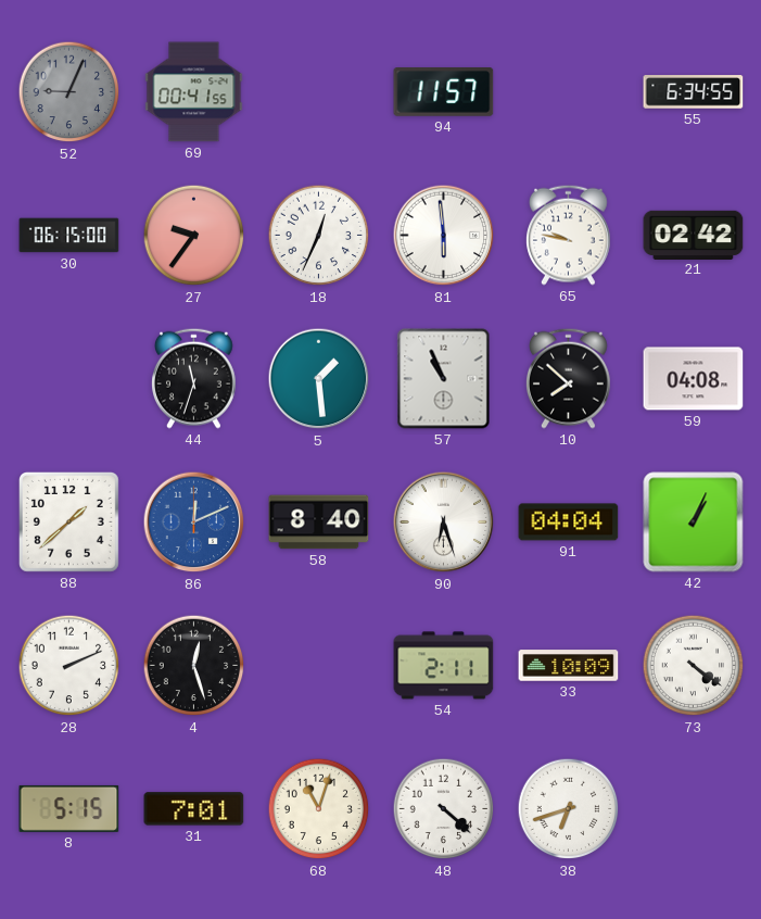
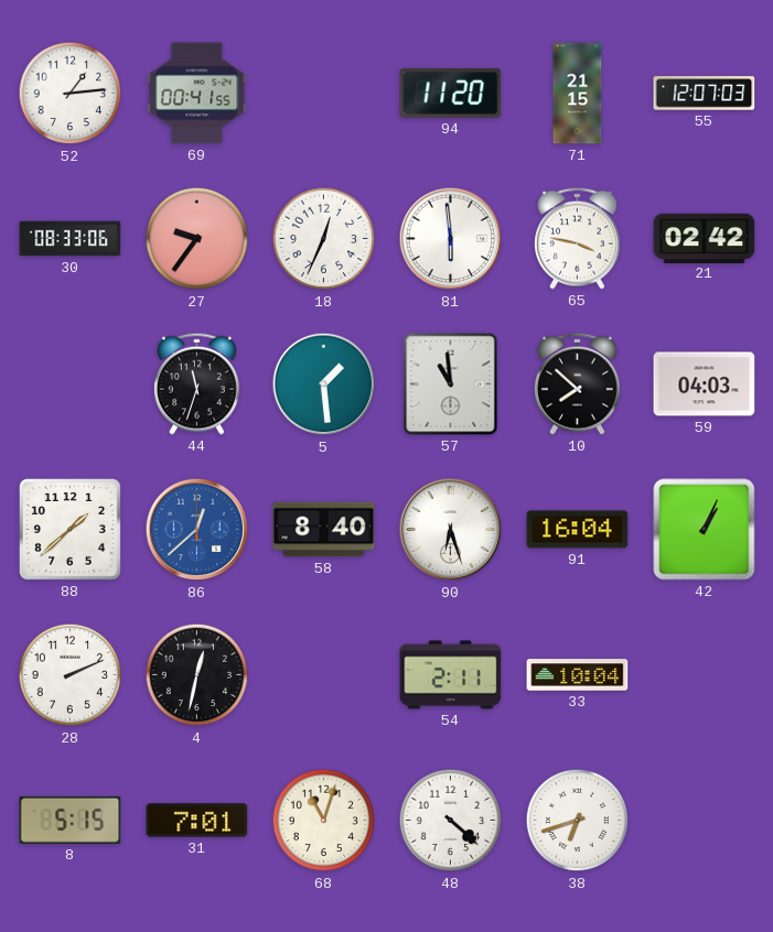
52: 9:04 -> 1:14 (71, 94)
52 dial: grey -> white (71, 94)
94: 11:57 -> 11:20 (451, 94)
71: none -> 21:15 (578, 94)
55: 6:34 -> 12:07 (705, 94)
30: 06:15 -> 08:33 (71, 239)
65: 9:47 -> 3:47 (578, 238)
57: 10:56 -> 10:59 (451, 384)
59: 04:08 -> 04:03 (705, 384)
86: 12:11 -> 12:38 (197, 530)
91: 04:04 -> 16:04 (578, 530)
4: 12:27 -> 12:32 (197, 675)
33: 10:09 -> 10:04 (578, 675)
73: 4:21 -> none (694, 666)
